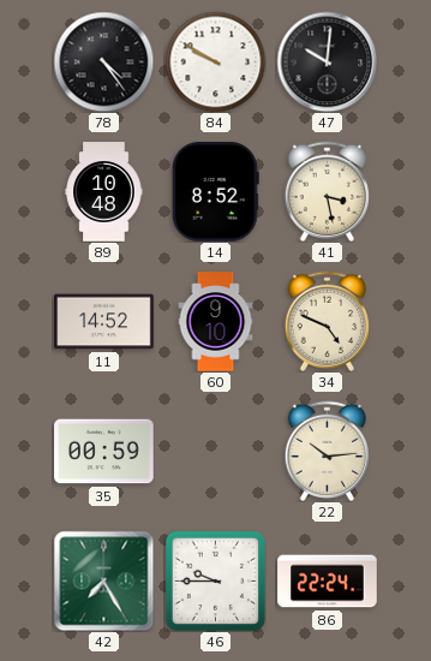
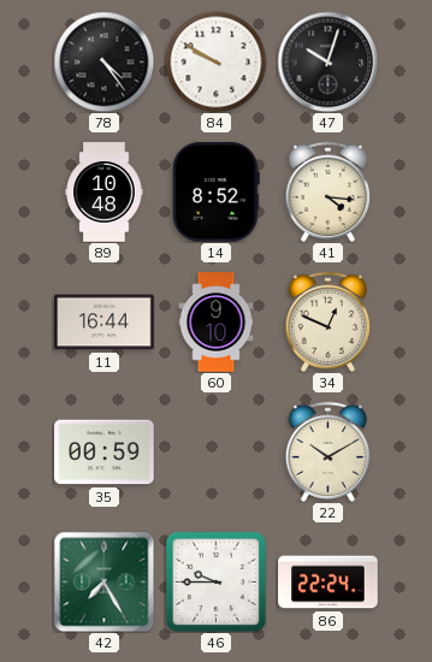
47: 10:01 -> 10:03 (327, 61)
41: 3:28 -> 4:16 (327, 191)
11: 14:52 -> 16:44 (105, 323)
34: 4:49 -> 12:49 (327, 321)
22: 10:14 -> 10:10 (327, 451)
